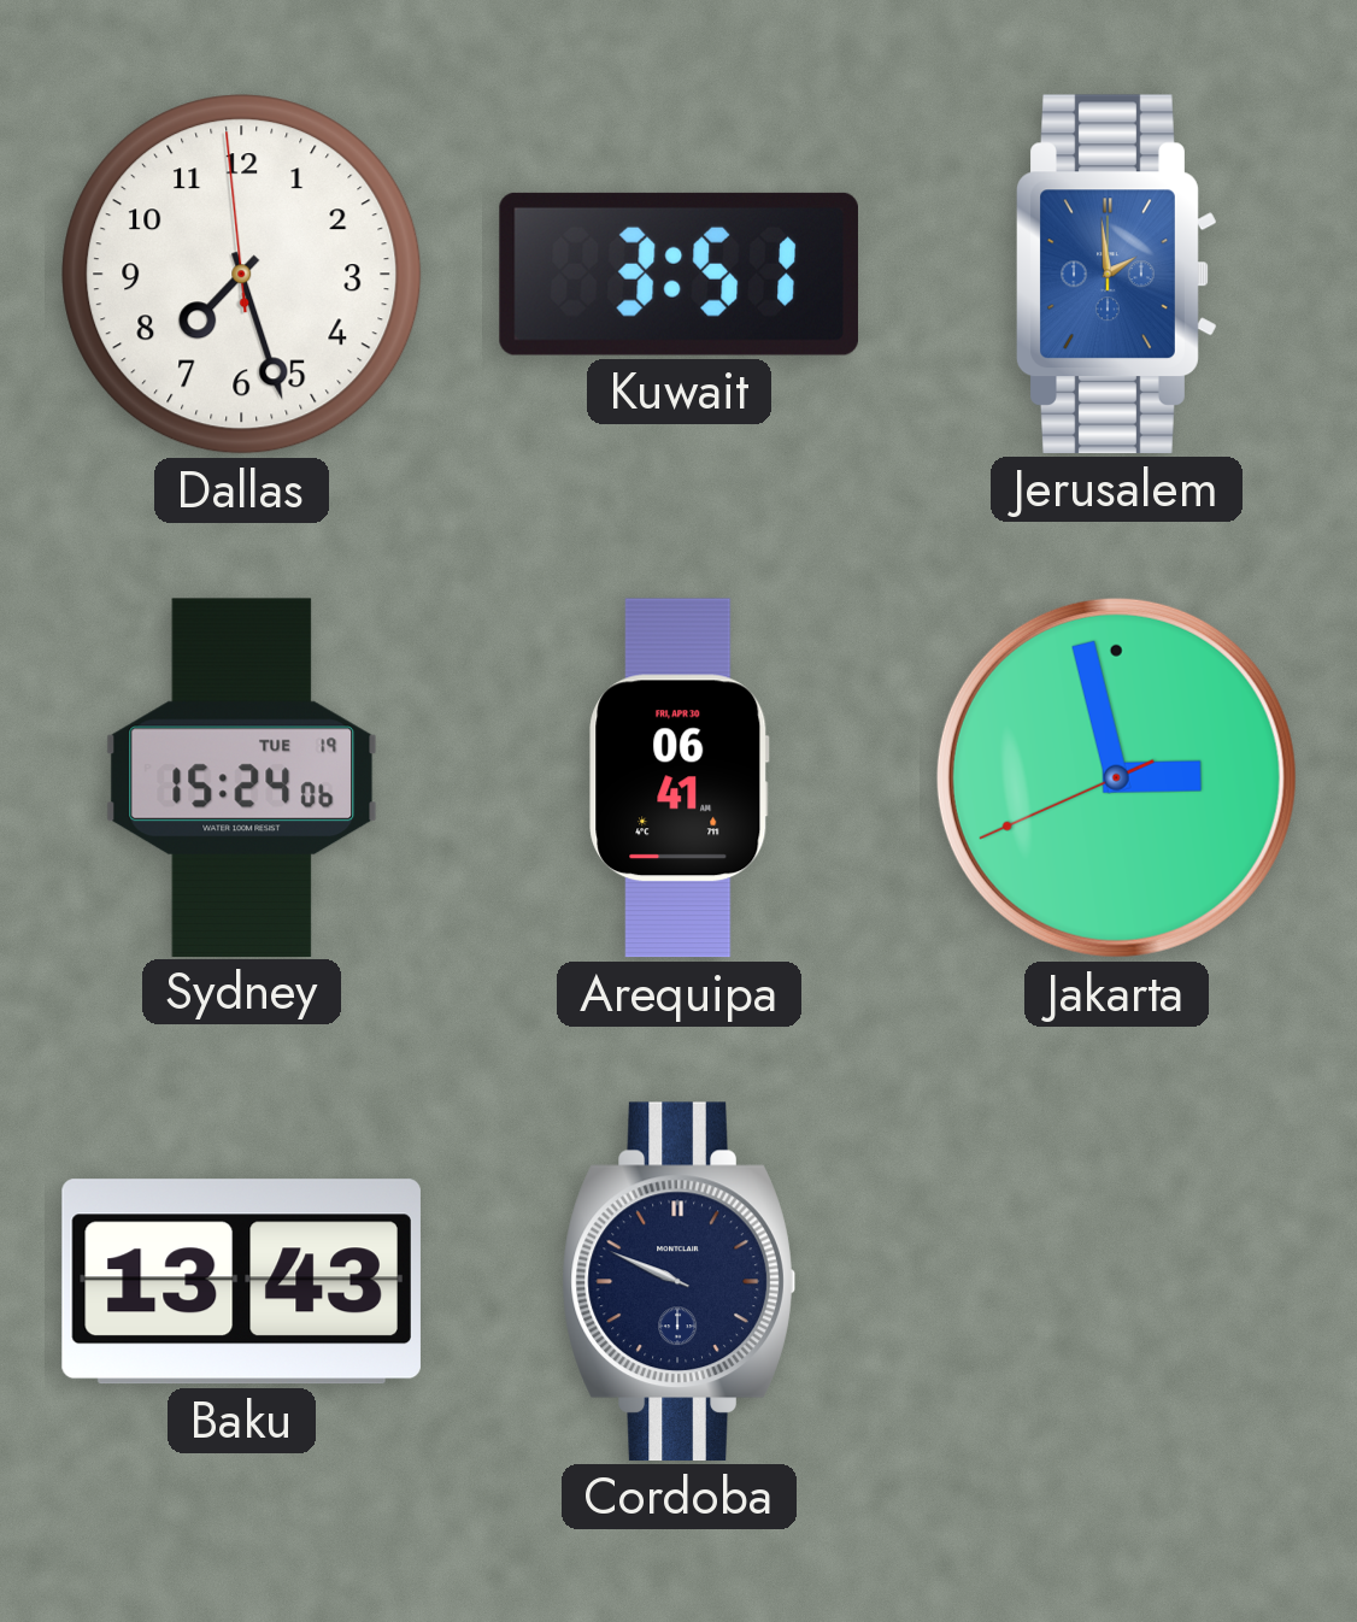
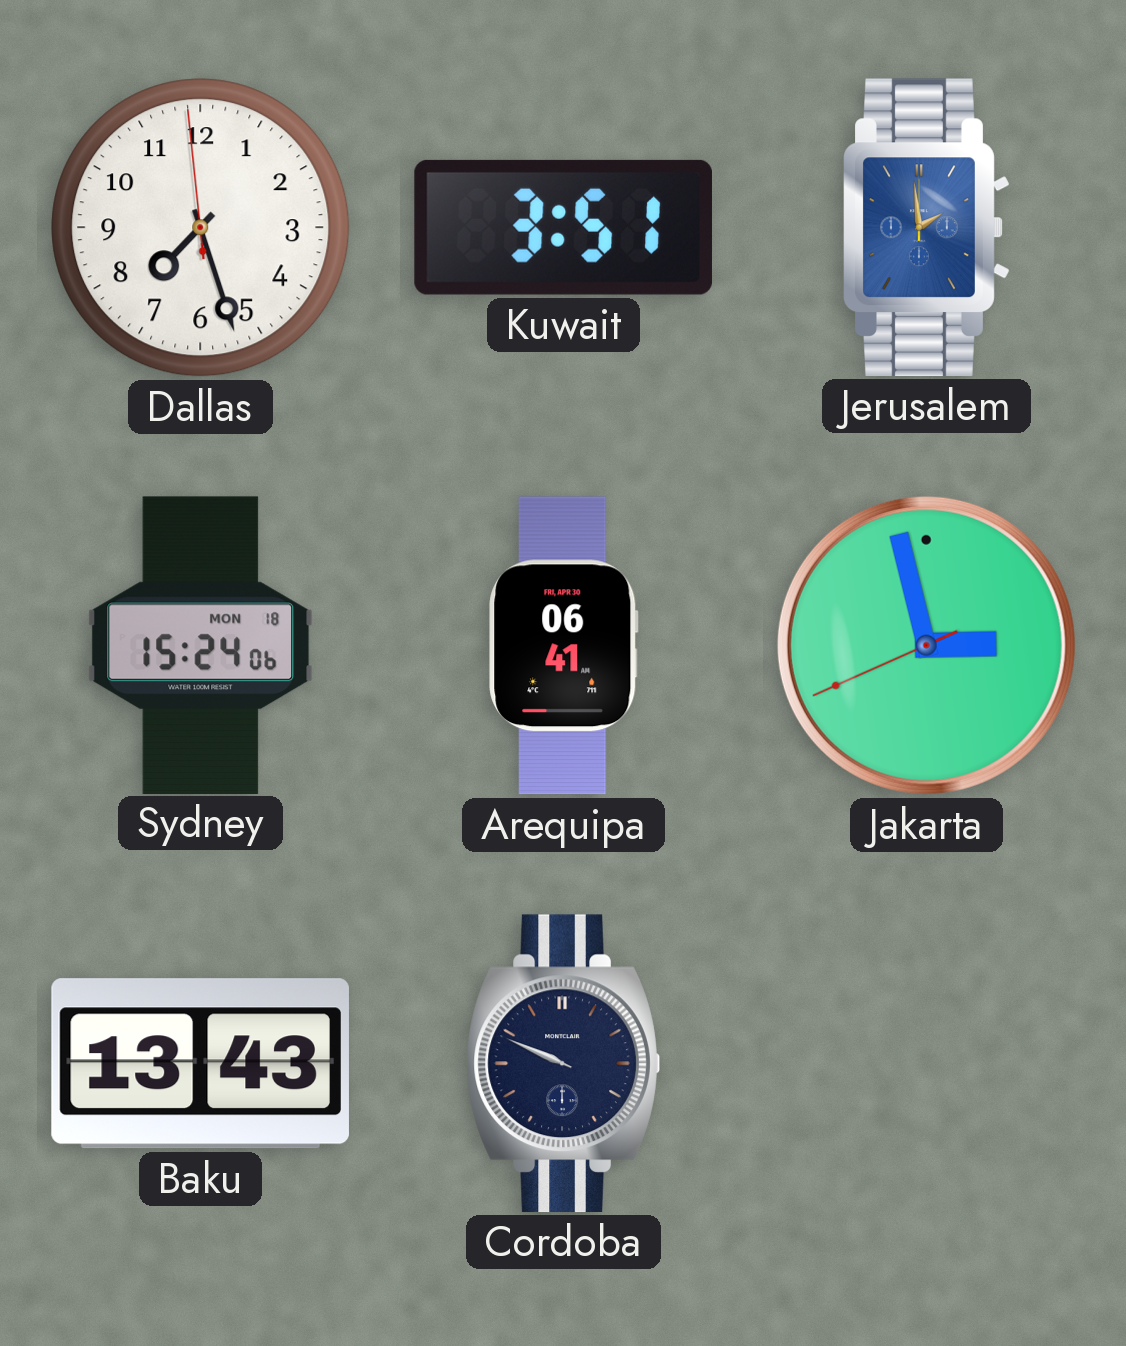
Sydney date: TUE 19 -> MON 18 (201, 645)
